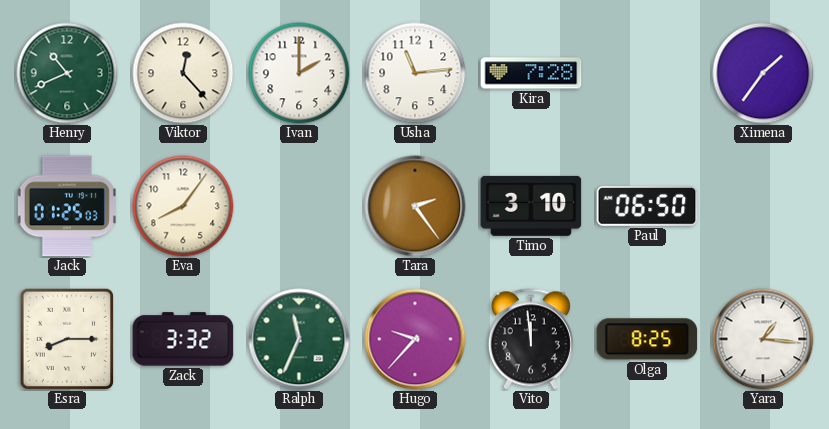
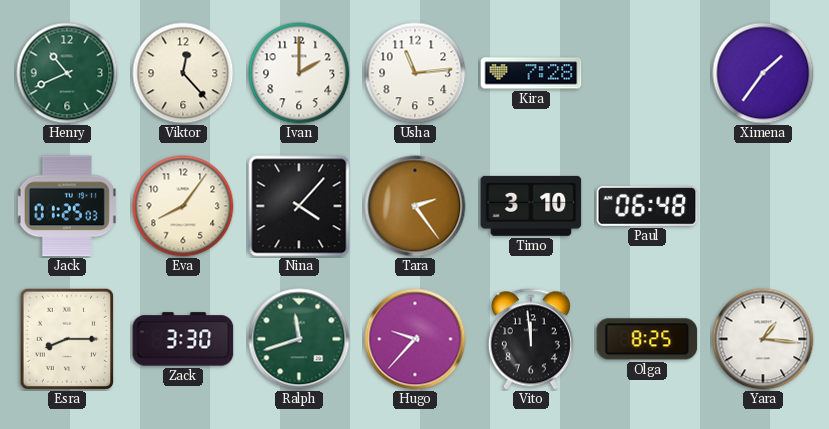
Nina: none -> 4:07 (299, 206)
Paul: 06:50 -> 06:48 (647, 206)
Zack: 3:32 -> 3:30 (183, 339)
Ralph: 11:34 -> 11:42 (299, 339)
